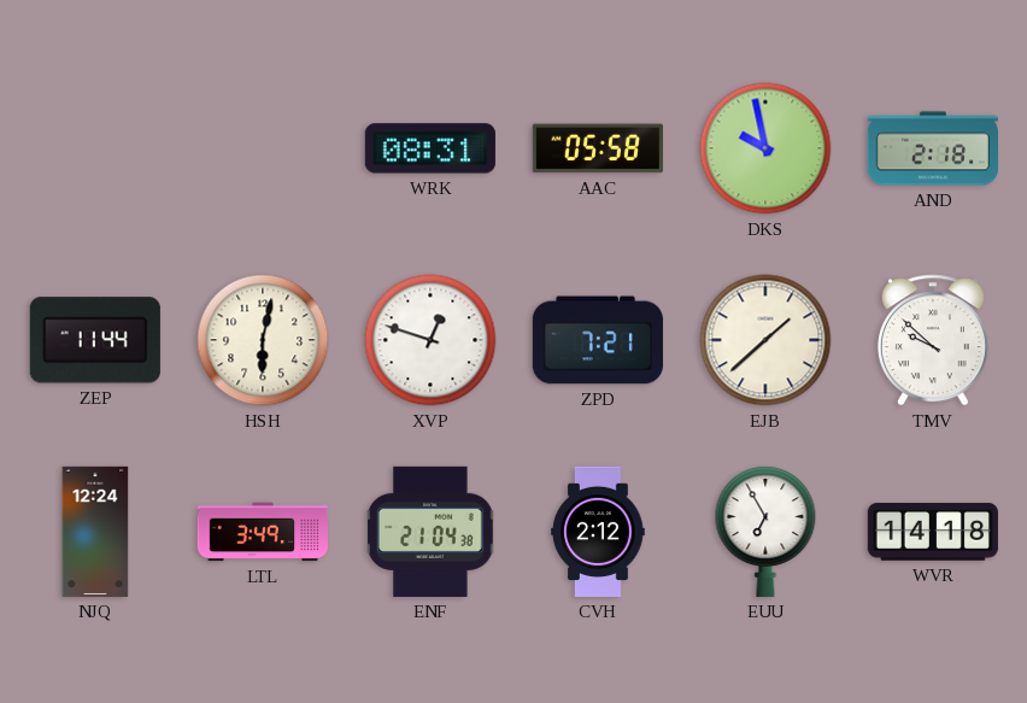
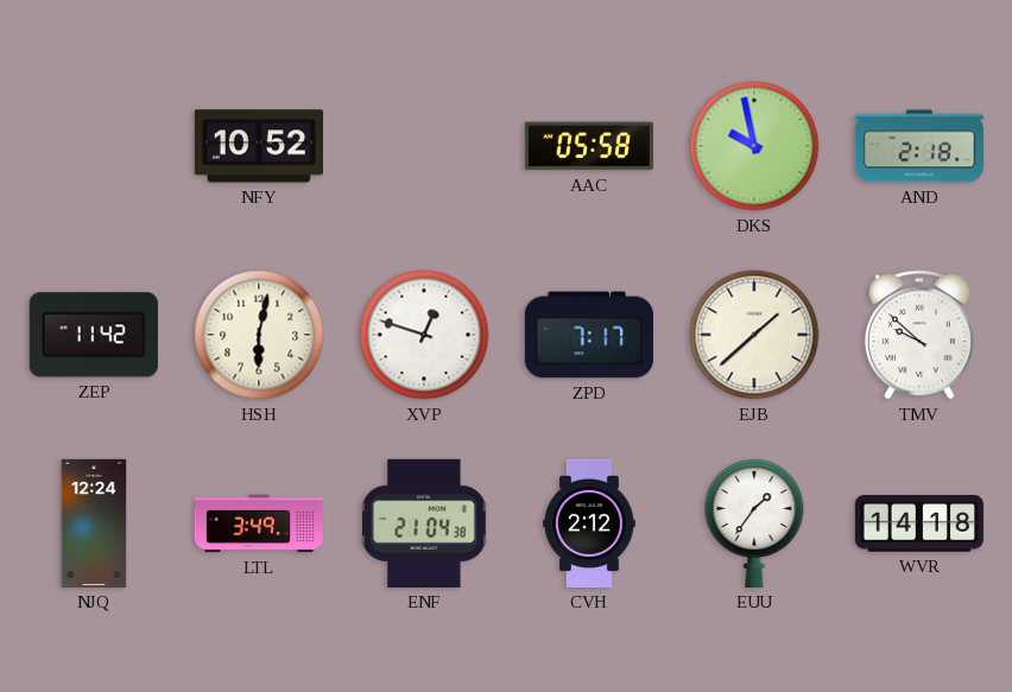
NFY: none -> 10:52 (259, 146)
WRK: 08:31 -> none (430, 148)
ZEP: 11:44 -> 11:42 (94, 335)
ZPD: 7:21 -> 7:17 (589, 335)
EUU: 6:55 -> 1:36 (754, 523)
